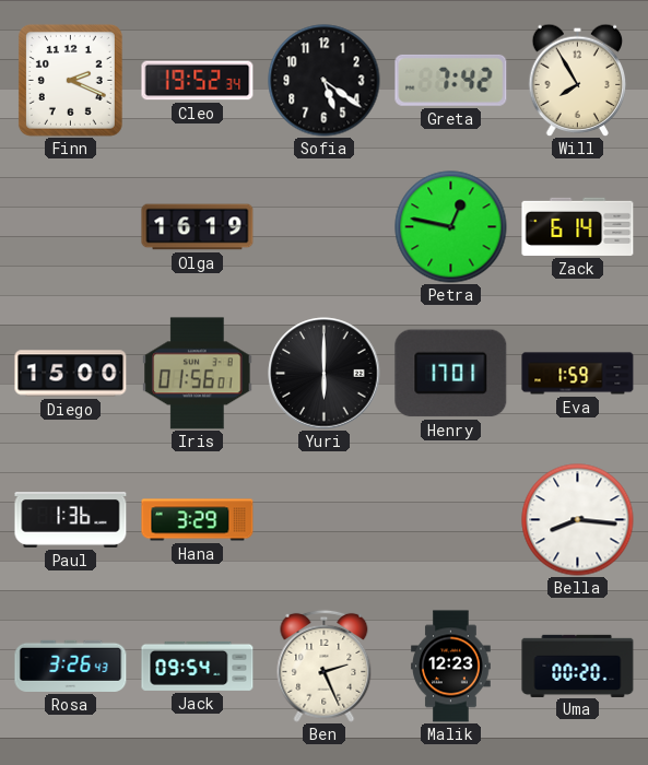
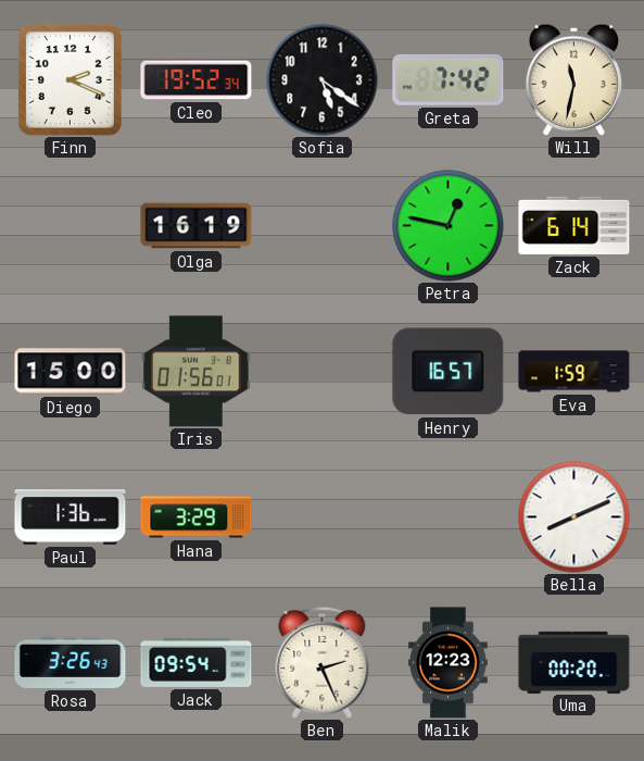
Will: 7:55 -> 11:32 (574, 79)
Yuri: 6:00 -> none (325, 374)
Henry: 17:01 -> 16:57 (449, 372)
Bella: 8:16 -> 8:11 (574, 517)
